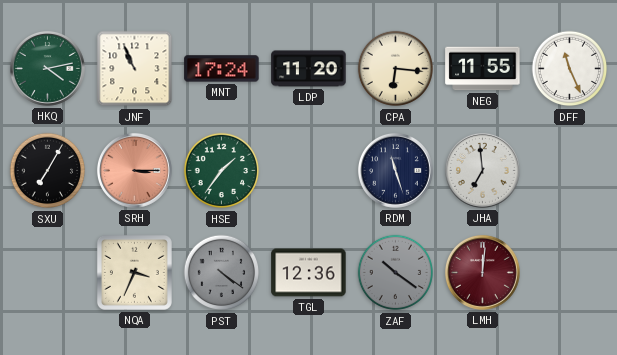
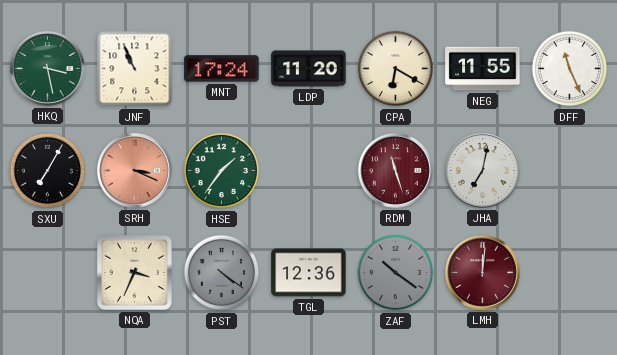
HKQ: 4:13 -> 3:28 (47, 68)
CPA: 6:16 -> 6:20 (396, 69)
SRH: 3:15 -> 3:19 (134, 170)
RDM dial: navy -> burgundy (395, 170)
JHA: 6:59 -> 7:02 (482, 170)
